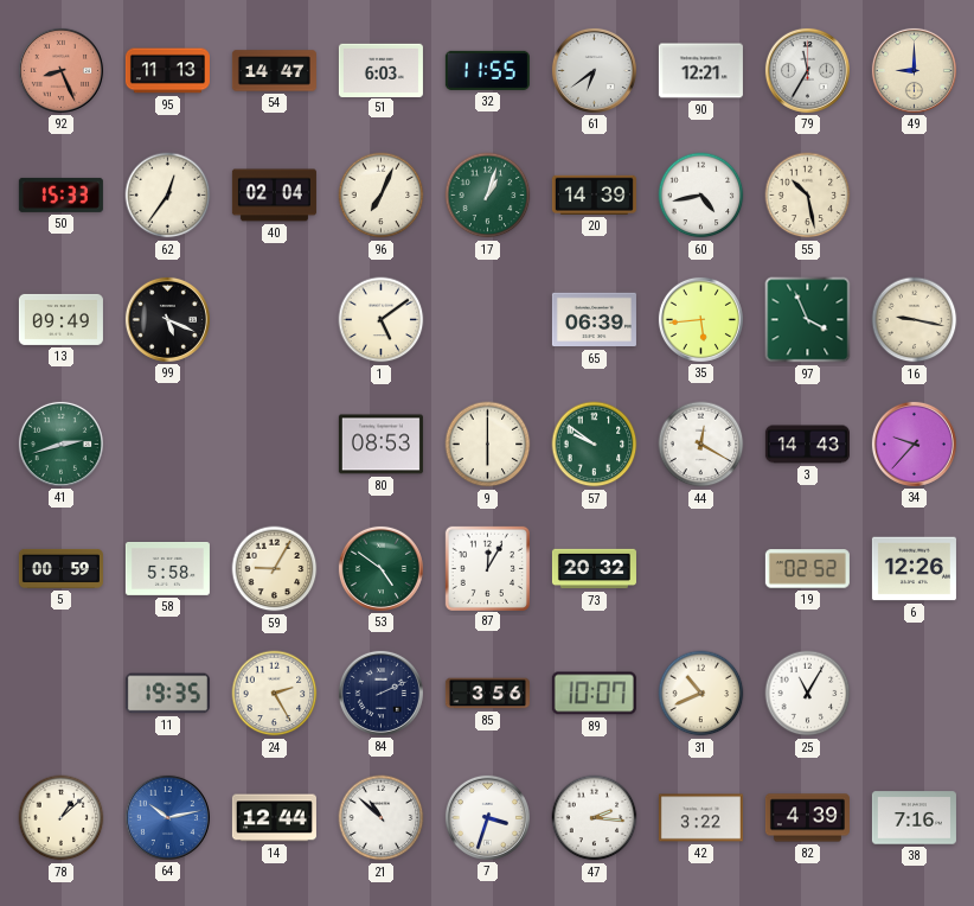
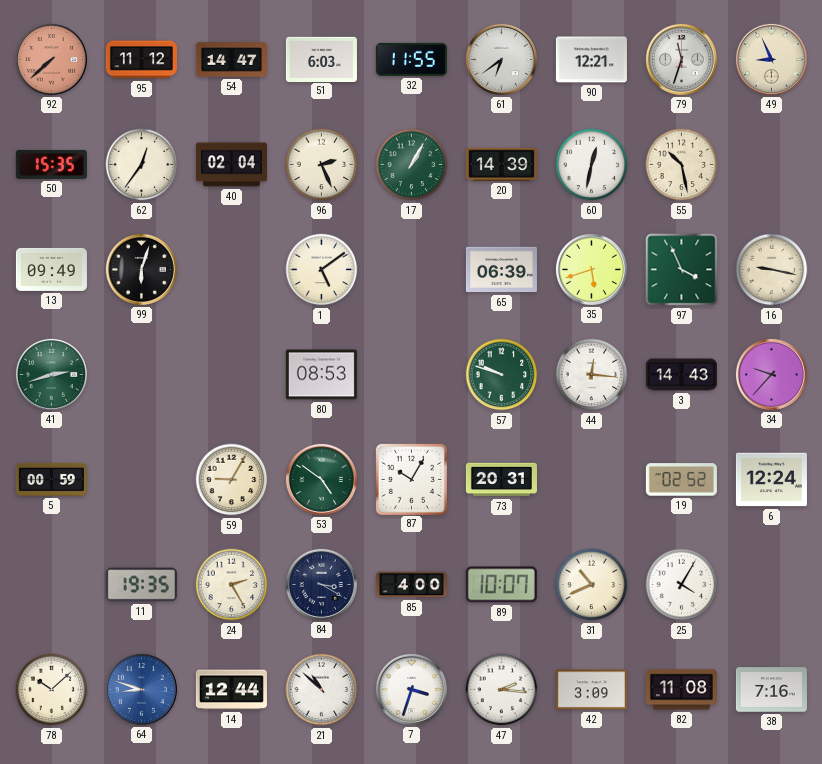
92: 8:26 -> 7:38 (51, 59)
95: 11:13 -> 11:12 (141, 60)
79: 11:35 -> 11:33 (681, 59)
49: 9:00 -> 8:56 (771, 59)
50: 15:33 -> 15:35 (51, 164)
96: 7:04 -> 2:26 (322, 165)
17: 1:03 -> 1:05 (412, 165)
60: 4:43 -> 12:32 (592, 165)
99: 5:19 -> 6:03 (141, 269)
35: 5:44 -> 5:42 (591, 269)
9: 6:00 -> none (488, 445)
57: 9:51 -> 9:48 (502, 375)
44: 12:20 -> 12:16 (592, 375)
58: 5:58 -> none (167, 569)
87: 12:05 -> 10:05 (411, 479)
73: 20:32 -> 20:31 (501, 480)
6: 12:26 -> 12:24 (771, 480)
84: 2:11 -> 3:20 (321, 584)
85: 3:56 -> 4:00 (411, 585)
25: 11:05 -> 4:05 (682, 585)
78: 1:08 -> 10:08 (52, 690)
64: 10:13 -> 8:48 (141, 689)
42: 3:22 -> 3:09 (591, 690)
82: 4:39 -> 11:08 (681, 690)
